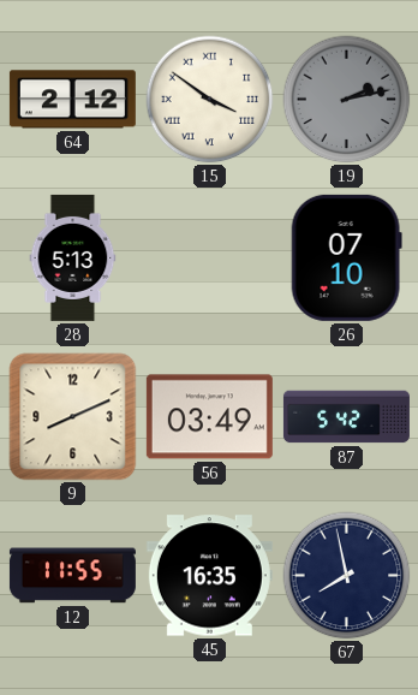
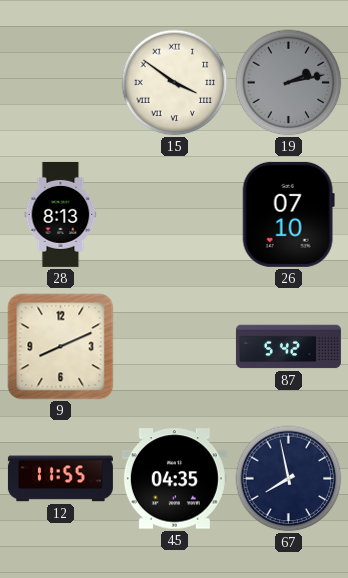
64: 2:12 -> none (72, 100)
28: 5:13 -> 8:13 (61, 214)
56: 03:49 -> none (209, 417)
45: 16:35 -> 04:35 (174, 479)
